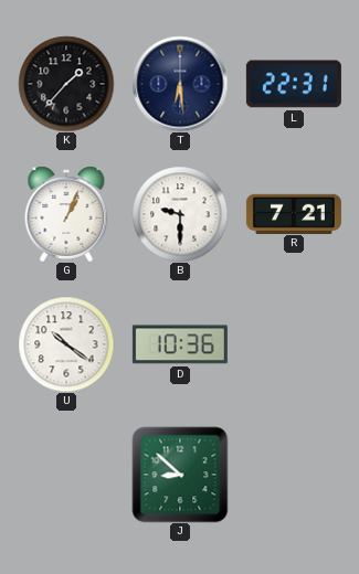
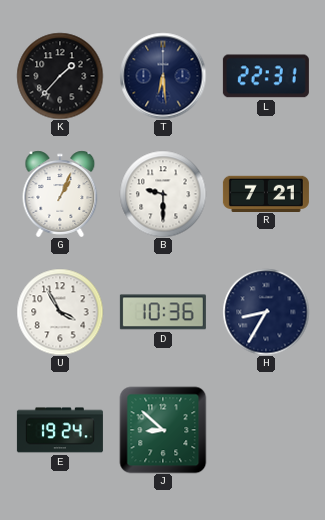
U: 10:21 -> 3:55 (60, 312)
H: none -> 8:35 (266, 312)
E: none -> 19:24 (60, 430)
